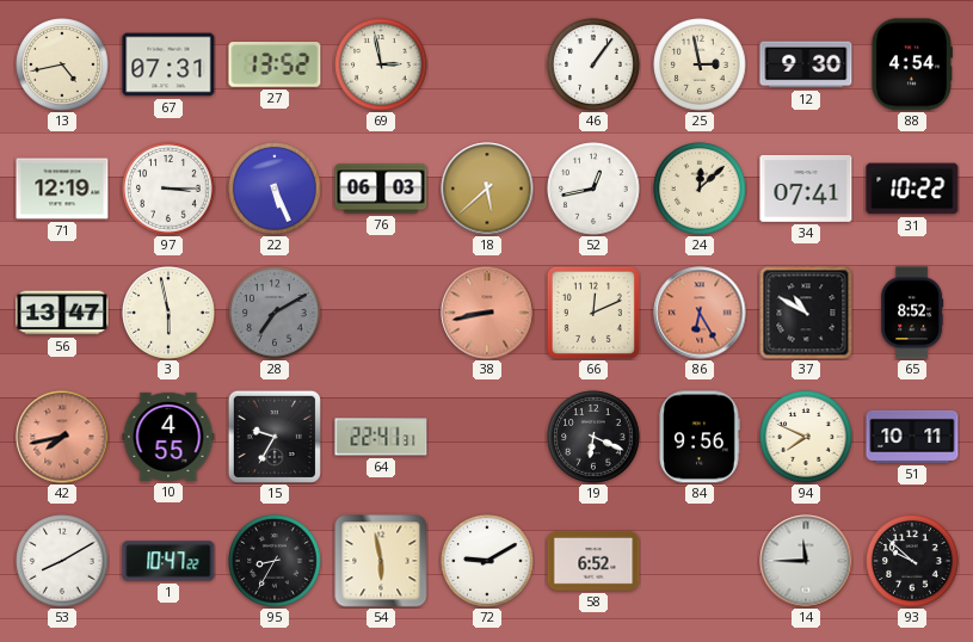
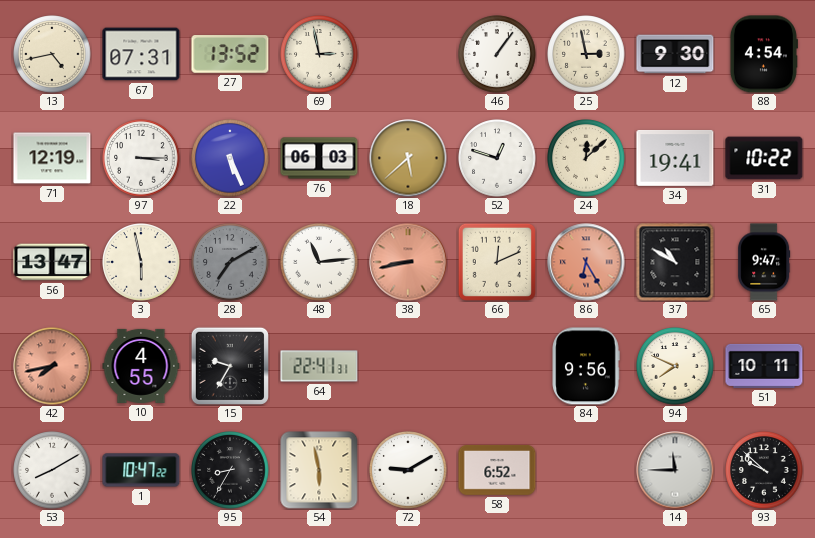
52: 12:43 -> 12:48 (497, 158)
34: 07:41 -> 19:41 (675, 158)
48: none -> 11:14 (319, 262)
65: 8:52 -> 9:47 (764, 262)
19: 6:19 -> none (593, 437)
